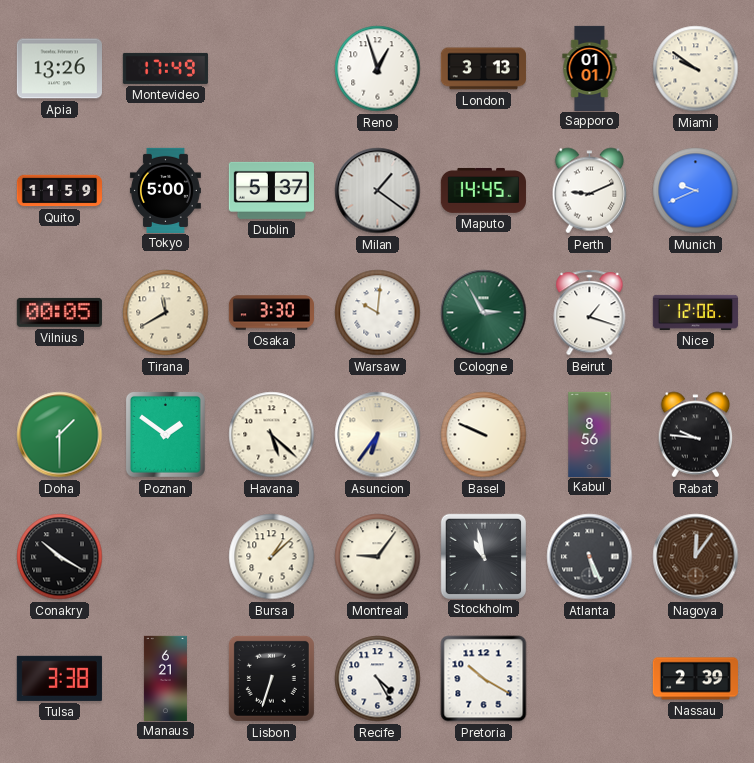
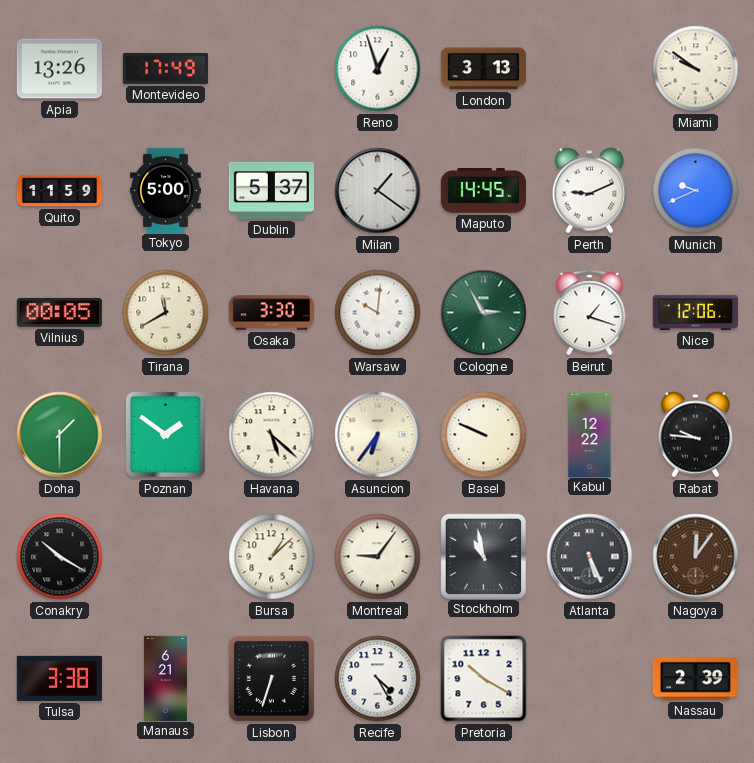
Sapporo: 01:01 -> none (590, 68)
Kabul: 8:56 -> 12:22 (590, 434)
